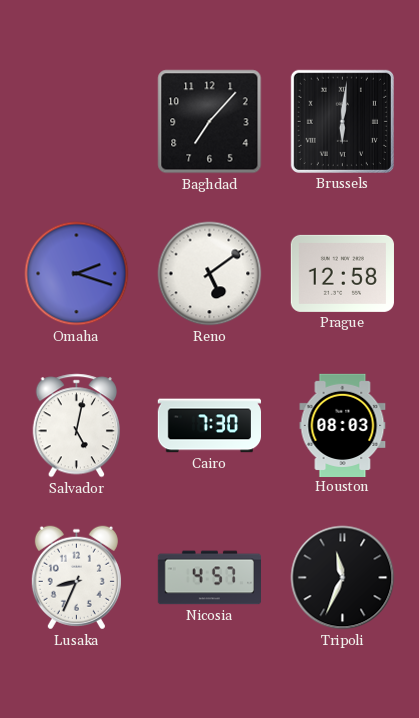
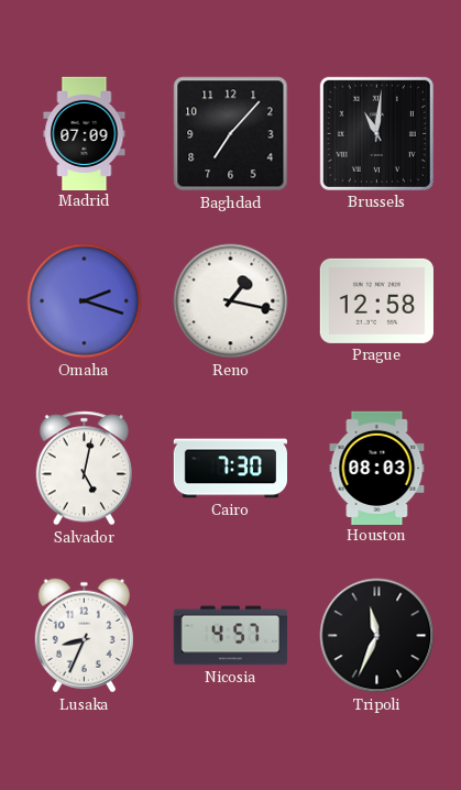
Madrid: none -> 07:09 (85, 133)
Brussels: 6:01 -> 11:01 (376, 133)
Reno: 5:09 -> 1:17 (231, 301)
